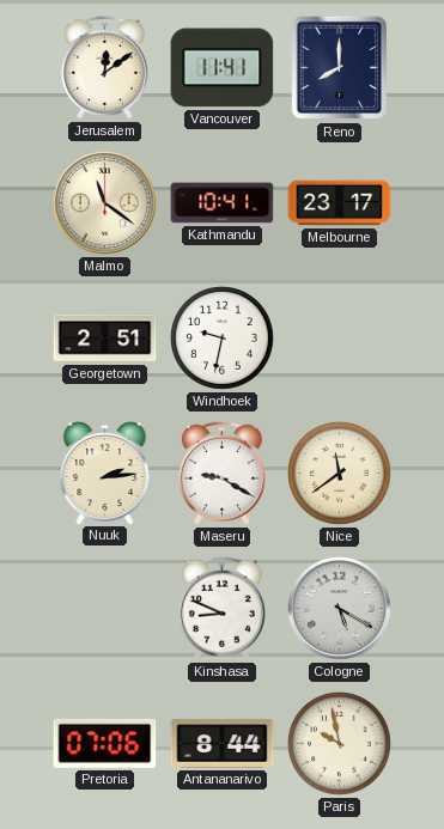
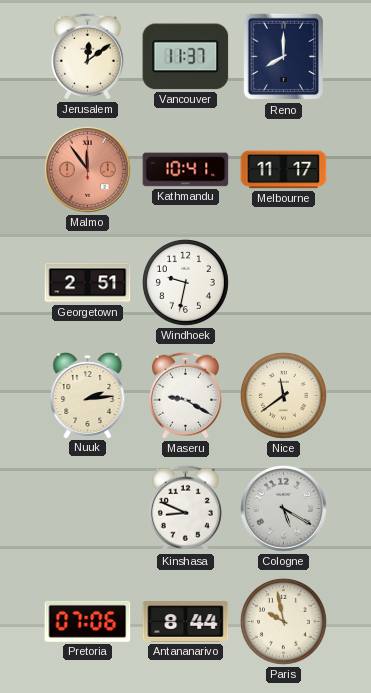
Vancouver: 11:41 -> 11:37 (186, 57)
Malmo: 11:21 -> 11:54 (88, 170)
Malmo dial: cream -> salmon (88, 170)
Melbourne: 23:17 -> 11:17 (284, 170)
